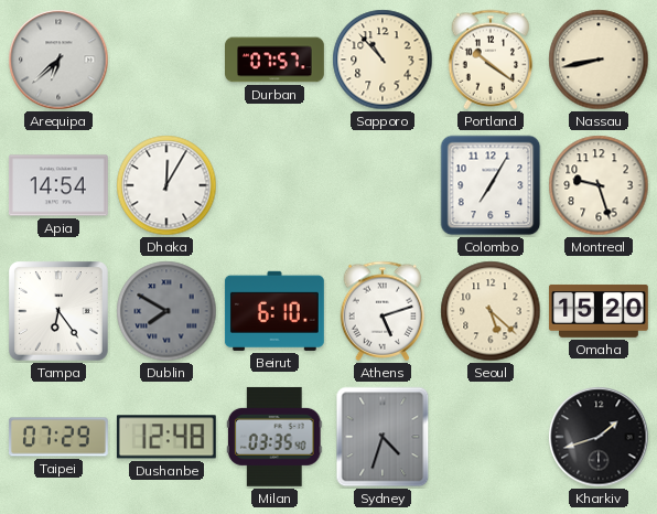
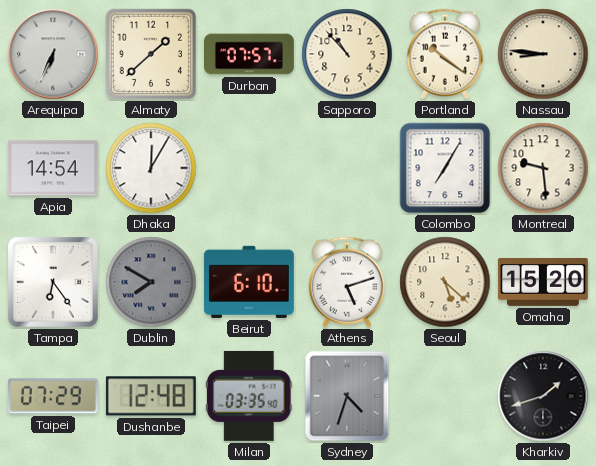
Arequipa: 6:38 -> 6:34 (53, 54)
Almaty: none -> 1:38 (151, 54)
Nassau: 8:43 -> 8:46 (543, 54)
Montreal: 9:27 -> 9:29 (543, 168)
